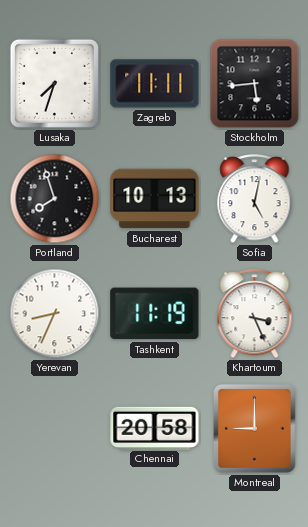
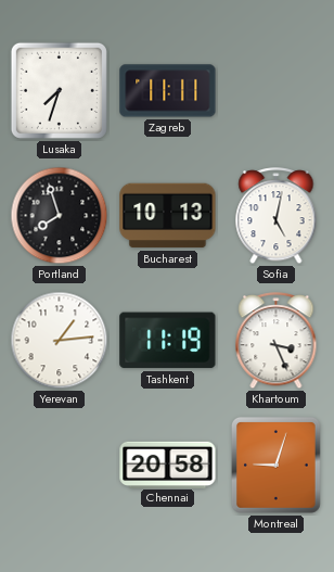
Stockholm: 5:44 -> none (255, 84)
Yerevan: 8:34 -> 1:14 (60, 341)
Montreal: 9:00 -> 9:03 (275, 466)
